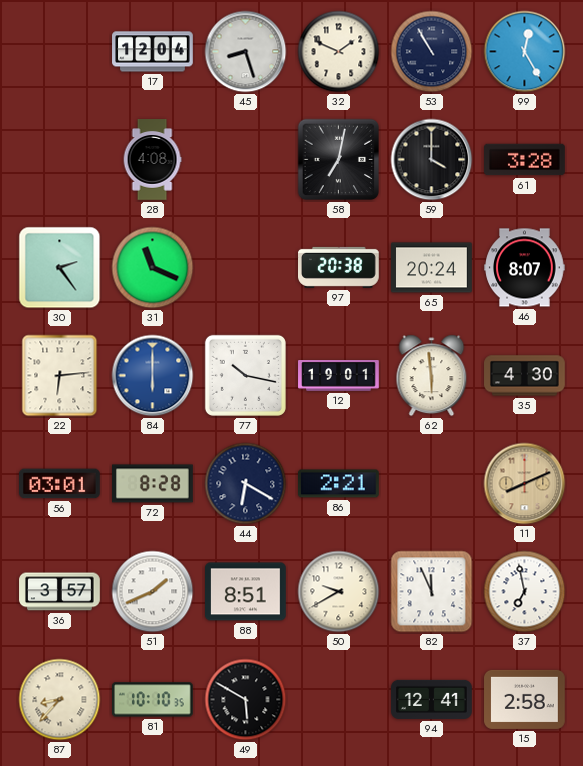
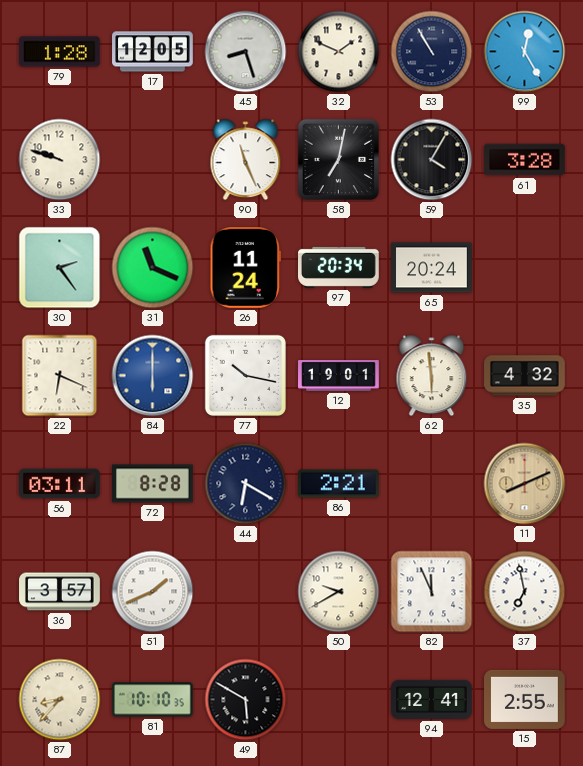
79: none -> 1:28 (60, 52)
17: 12:04 -> 12:05 (153, 52)
33: none -> 9:48 (60, 160)
28: 4:08 -> none (152, 160)
90: none -> 11:26 (246, 160)
59: 4:00 -> 4:05 (432, 160)
26: none -> 11:24 (246, 268)
97: 20:38 -> 20:34 (339, 267)
46: 8:07 -> none (525, 268)
22: 6:14 -> 6:19 (60, 376)
35: 4:30 -> 4:32 (525, 376)
56: 03:01 -> 03:11 (60, 484)
88: 8:51 -> none (246, 592)
15: 2:58 -> 2:55 (525, 699)
